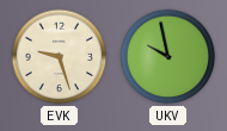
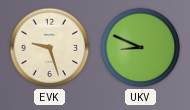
UKV: 9:58 -> 8:49 (141, 48)
